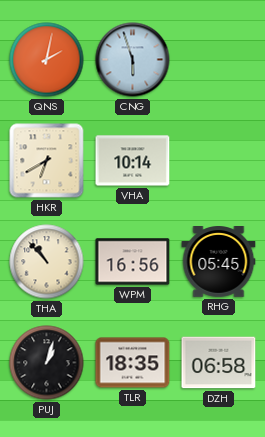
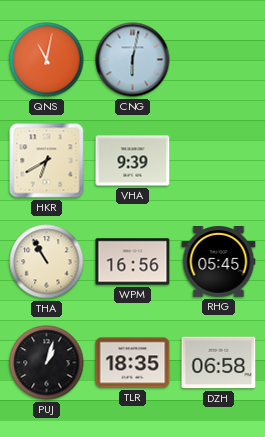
QNS: 2:02 -> 11:02 (47, 60)
CNG: 5:57 -> 6:02 (133, 60)
VHA: 10:14 -> 9:39 (133, 161)
THA: 10:53 -> 10:55 (47, 262)
